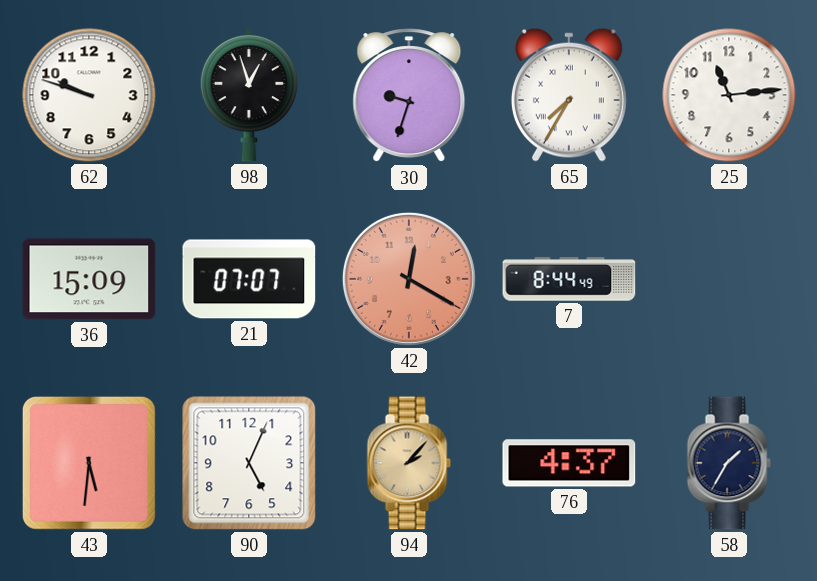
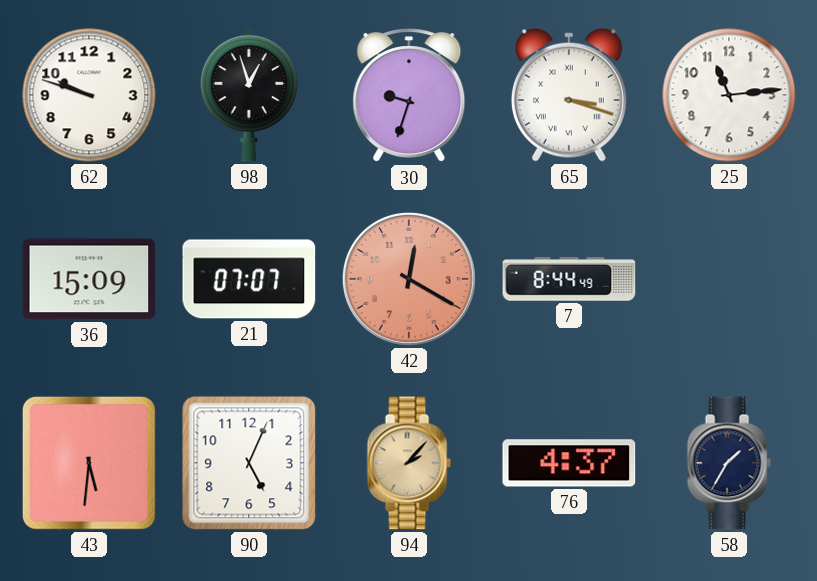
65: 7:35 -> 3:18 (569, 95)
